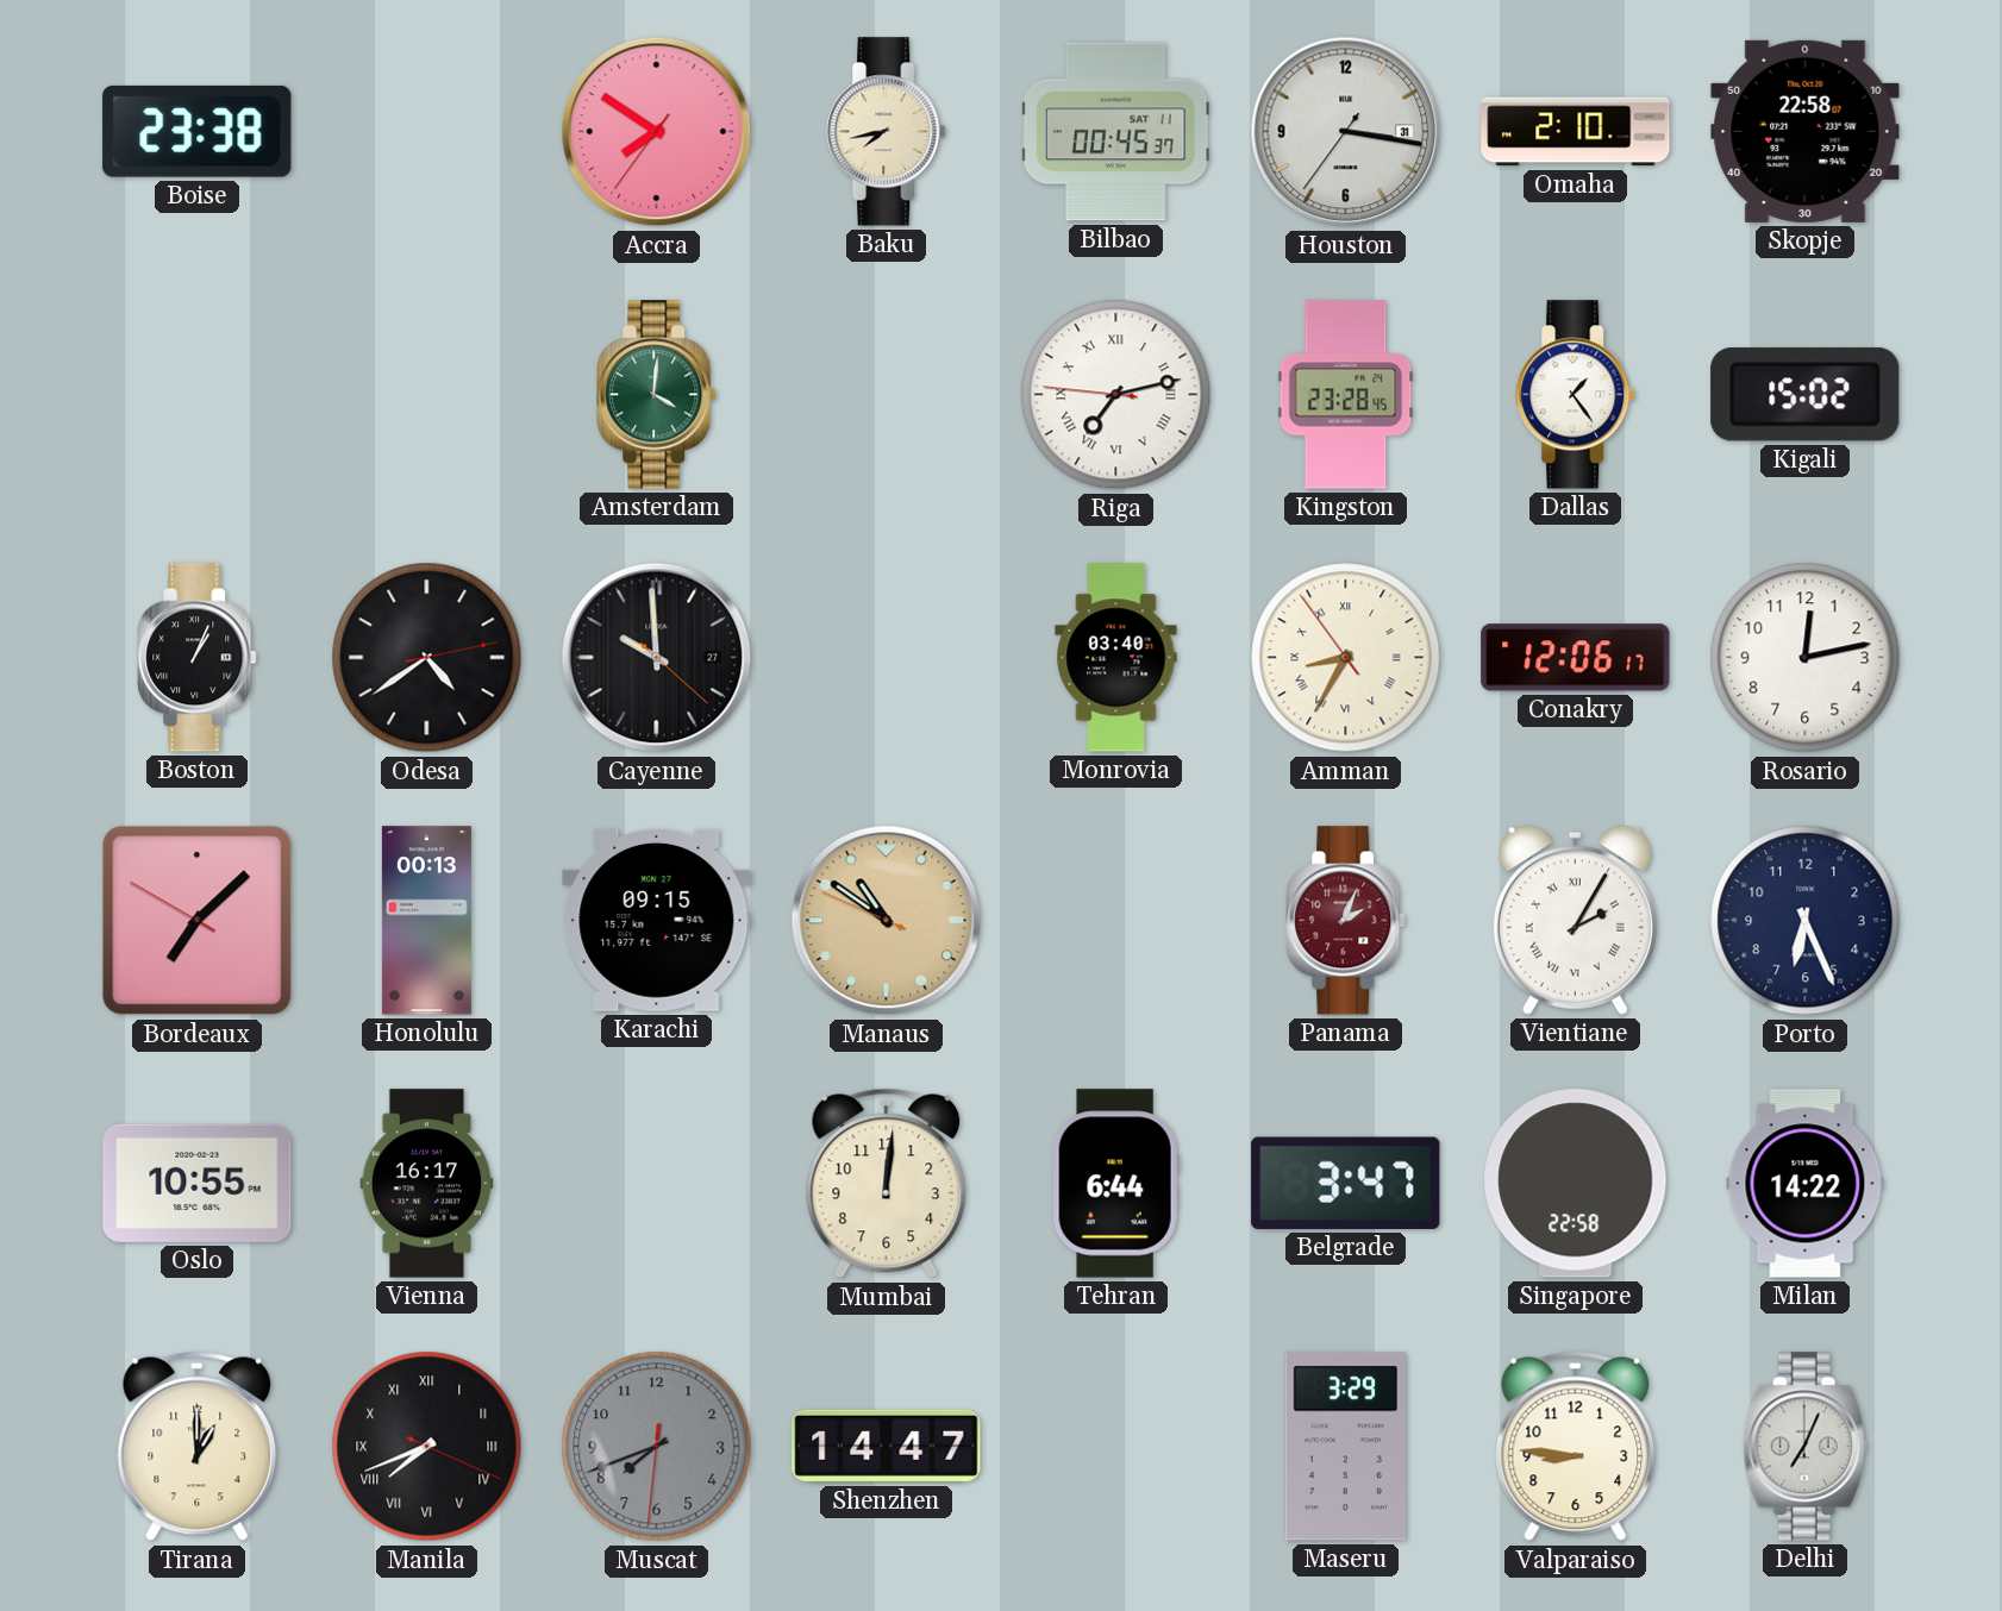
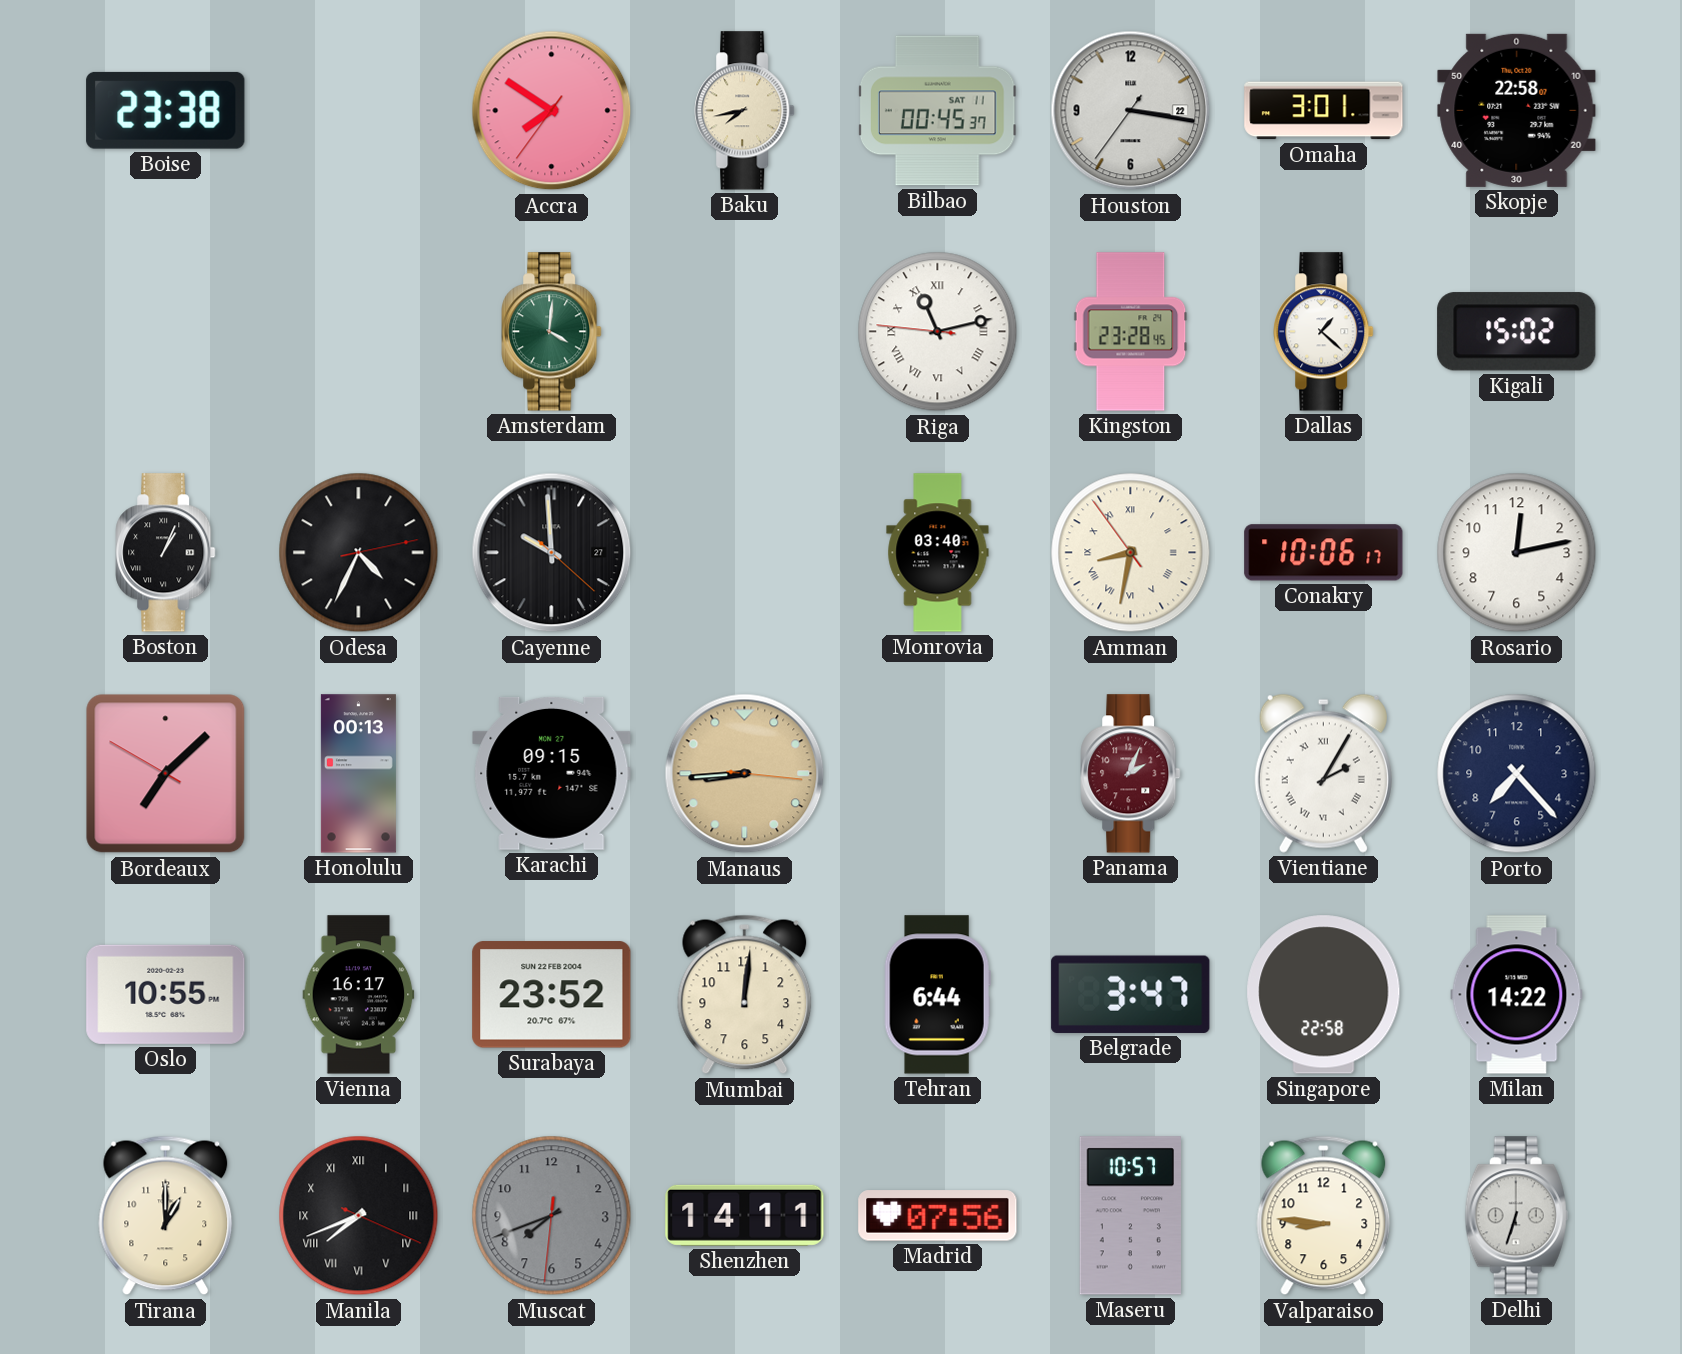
Houston date: 31 -> 22 (1131, 111)
Omaha: 2:10 -> 3:01 (1324, 111)
Riga: 7:12 -> 11:12 (938, 332)
Dallas: 1:24 -> 1:22 (1324, 332)
Odesa: 4:39 -> 4:34 (359, 553)
Amman: 8:34 -> 8:31 (1131, 553)
Conakry: 12:06 -> 10:06 (1324, 553)
Manaus: 10:50 -> 8:44 (745, 774)
Porto: 6:26 -> 7:23 (1517, 774)
Surabaya: none -> 23:52 (552, 995)
Shenzhen: 14:47 -> 14:11 (745, 1215)
Madrid: none -> 07:56 (938, 1216)
Maseru: 3:29 -> 10:57 (1130, 1216)
Delhi: 7:04 -> 6:33 (1516, 1216)
